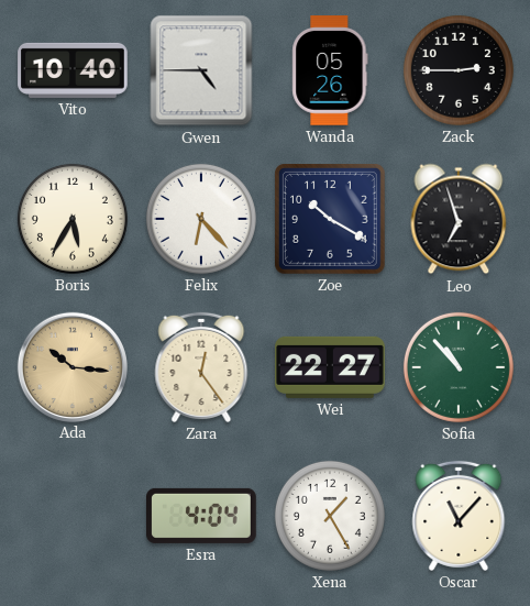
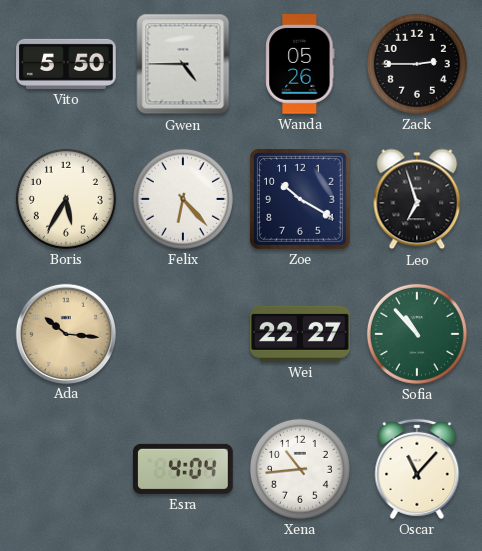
Vito: 10:40 -> 5:50 (66, 64)
Zara: 12:24 -> none (201, 367)
Xena: 1:25 -> 10:44 (300, 469)
